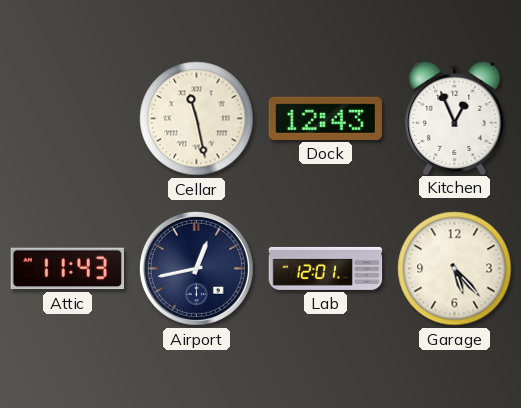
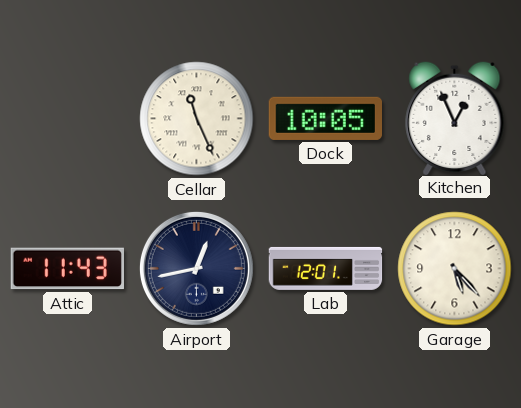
Cellar: 11:28 -> 11:26 (197, 119)
Dock: 12:43 -> 10:05 (325, 118)
